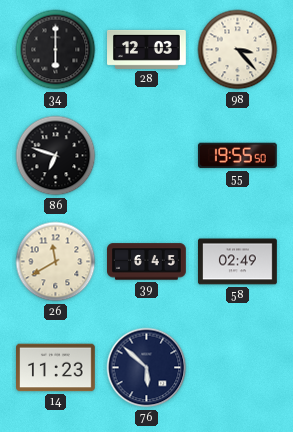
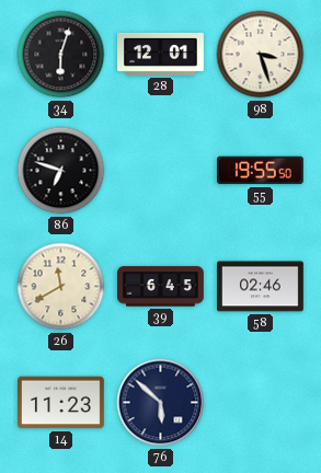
34: 6:00 -> 6:03 (61, 55)
28: 12:03 -> 12:01 (161, 54)
98: 3:23 -> 3:27 (261, 55)
58: 02:49 -> 02:46 (261, 287)
